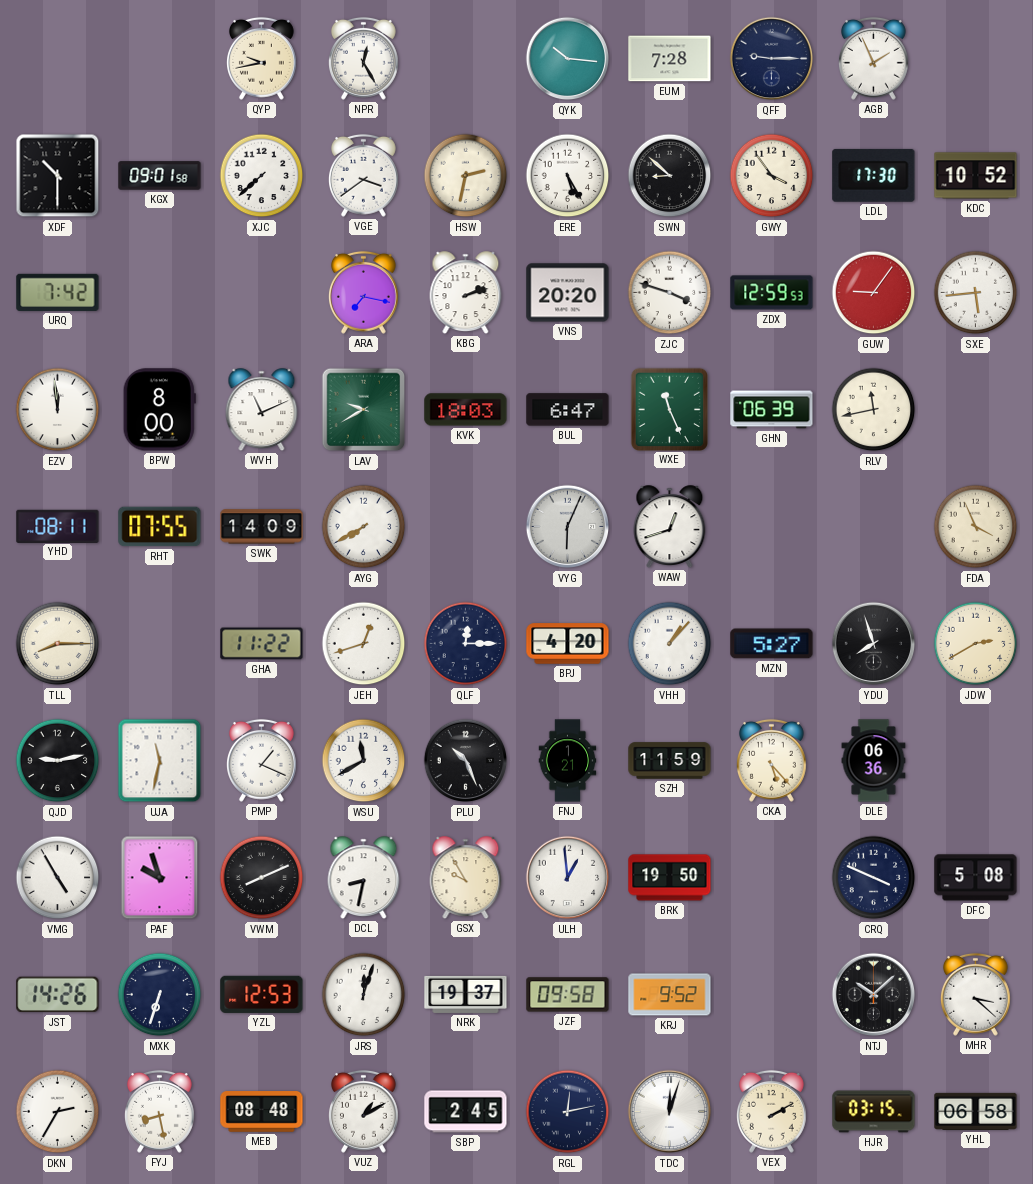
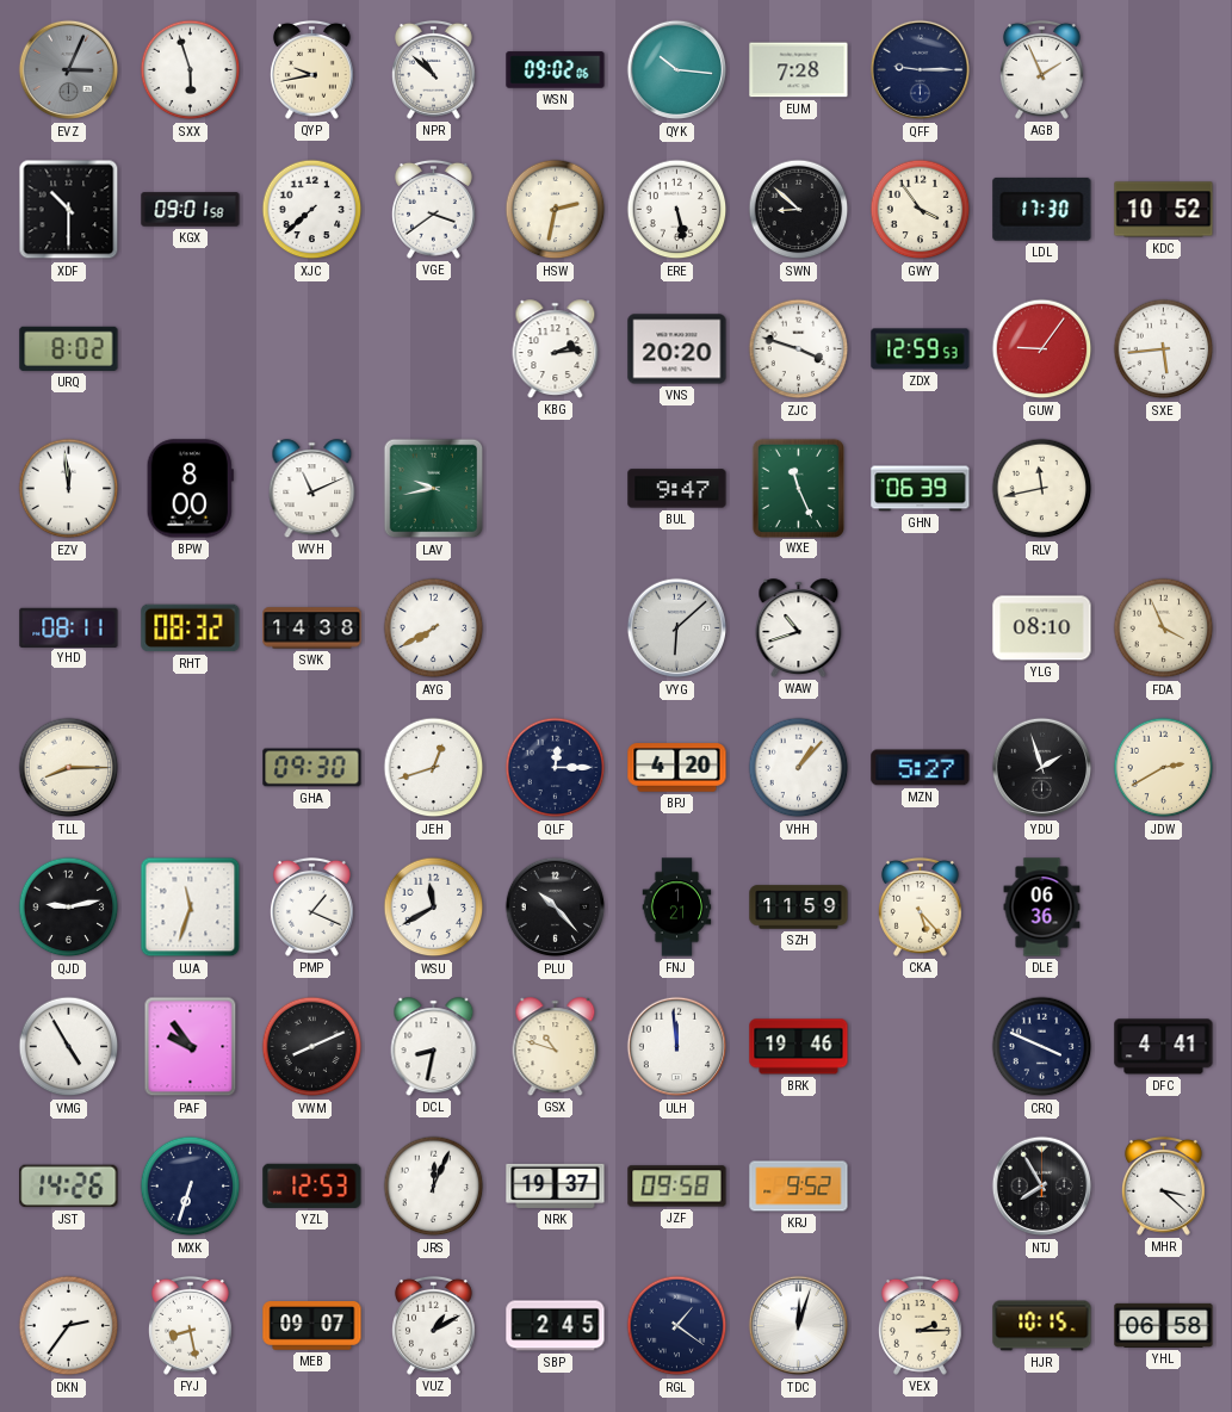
EVZ: none -> 3:04 (69, 70)
SXX: none -> 5:57 (191, 70)
NPR: 12:25 -> 10:52 (433, 69)
WSN: none -> 09:02 (556, 70)
ERE: 5:25 -> 5:28 (677, 210)
URQ: 7:42 -> 8:02 (69, 348)
ARA: 7:17 -> none (363, 292)
KBG: 2:12 -> 2:14 (556, 349)
LAV: 9:40 -> 9:43 (434, 489)
KVK: 18:03 -> none (466, 410)
BUL: 6:47 -> 9:47 (677, 489)
RHT: 07:55 -> 08:32 (191, 628)
SWK: 14:09 -> 14:38 (312, 628)
VYG: 6:04 -> 6:08 (677, 628)
WAW: 12:42 -> 10:42 (799, 628)
YLG: none -> 08:10 (1042, 628)
GHA: 11:22 -> 09:30 (312, 768)
YDU: 7:57 -> 1:57 (1042, 768)
UJA: 11:32 -> 11:33 (191, 908)
PLU: 10:26 -> 10:23 (556, 908)
PAF: 9:57 -> 9:54 (191, 1047)
GSX: 9:55 -> 10:48 (556, 1047)
ULH: 12:59 -> 11:59 (677, 1047)
BRK: 19:50 -> 19:46 (799, 1047)
DFC: 5:08 -> 4:41 (1164, 1047)
JRS: 12:03 -> 12:04 (434, 1187)
NTJ: 10:08 -> 7:55 (1042, 1187)
DKN: 2:35 -> 2:36 (69, 1326)
MEB: 08:48 -> 09:07 (312, 1326)
RGL: 12:13 -> 1:21 (677, 1326)
VEX: 2:10 -> 2:15 (920, 1325)
HJR: 03:15 -> 10:15 (1042, 1326)
